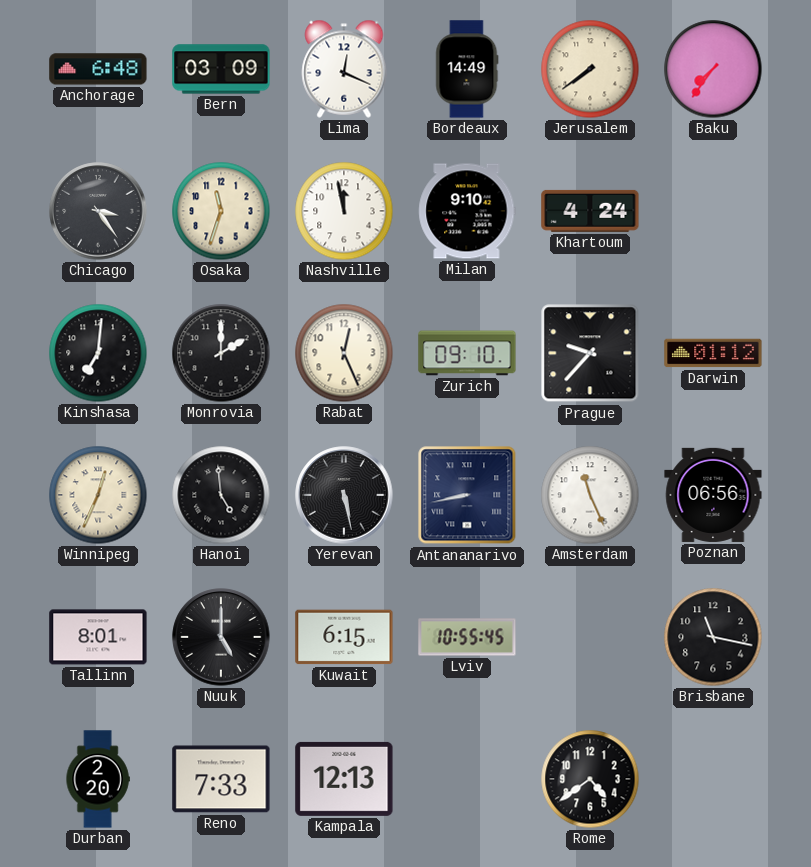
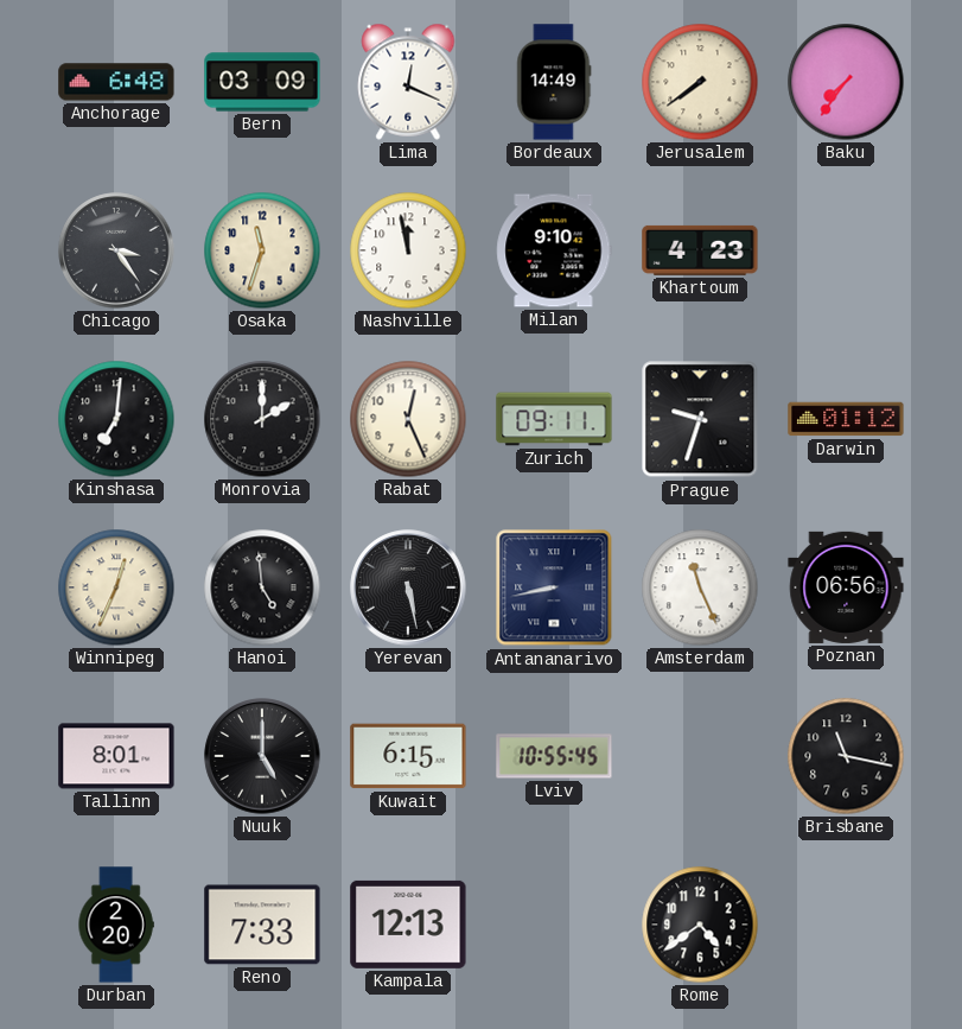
Khartoum: 4:24 -> 4:23 (700, 250)
Zurich: 09:10 -> 09:11 (554, 419)
Prague: 9:37 -> 9:33 (700, 419)
